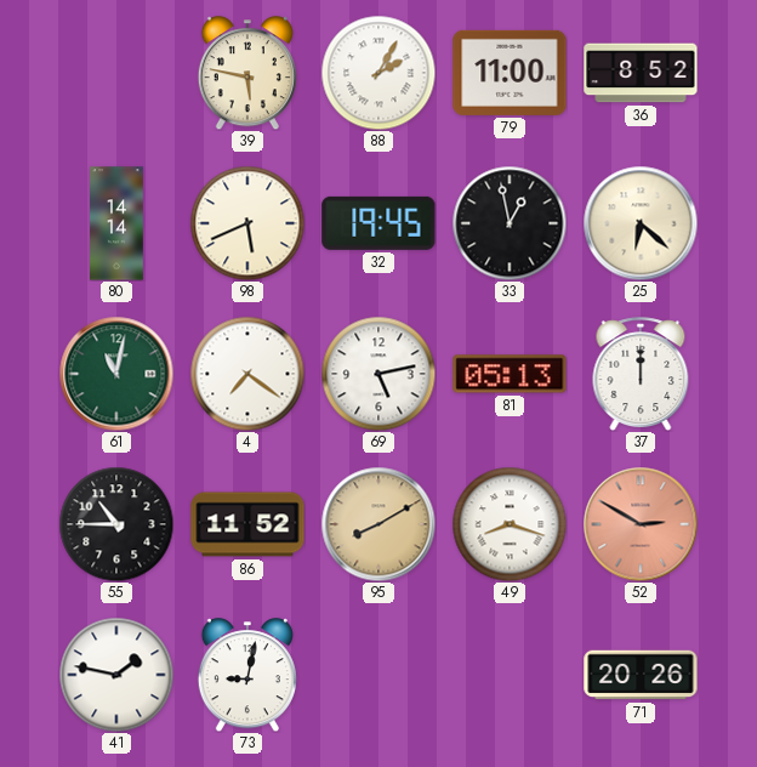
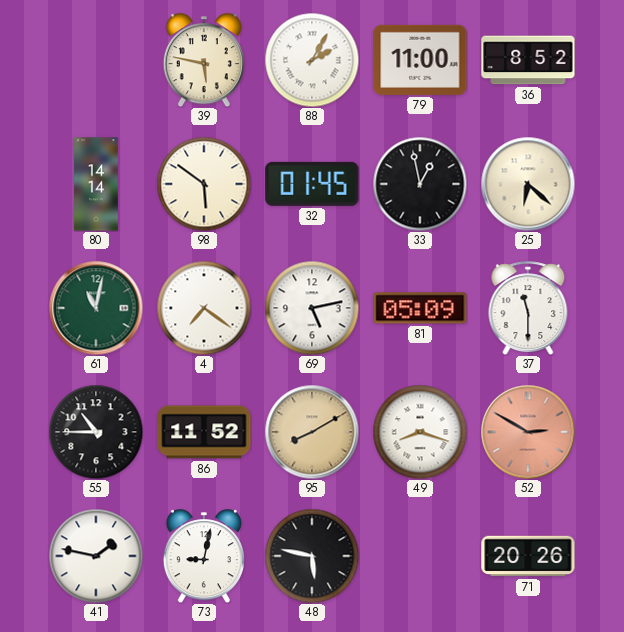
98: 5:41 -> 5:51 (204, 184)
32: 19:45 -> 01:45 (312, 184)
81: 05:13 -> 05:09 (420, 308)
37: 12:00 -> 11:30 (528, 308)
48: none -> 5:47 (312, 556)
